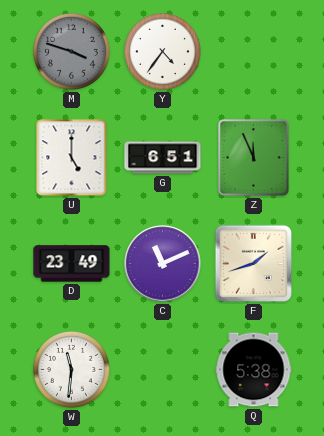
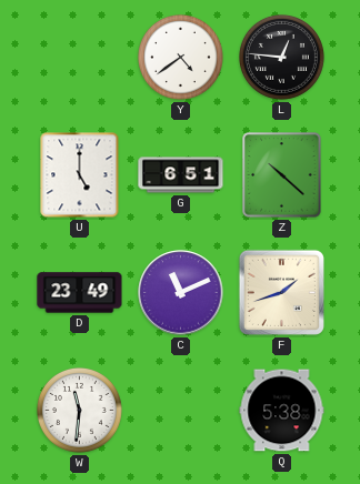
M: 3:48 -> none (71, 51)
Y: 4:36 -> 4:39 (180, 57)
L: none -> 12:46 (281, 57)
Z: 11:56 -> 10:22 (282, 175)
